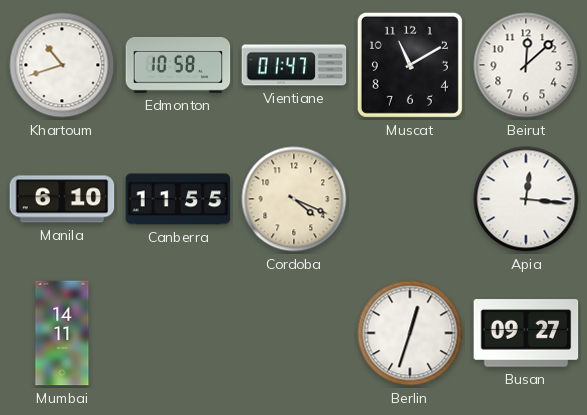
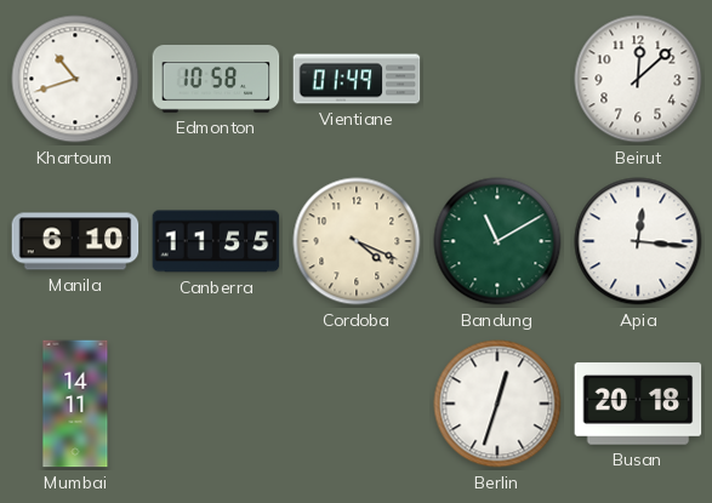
Vientiane: 01:47 -> 01:49 (357, 79)
Muscat: 11:10 -> none (410, 65)
Bandung: none -> 11:10 (497, 241)
Busan: 09:27 -> 20:18 (638, 404)
